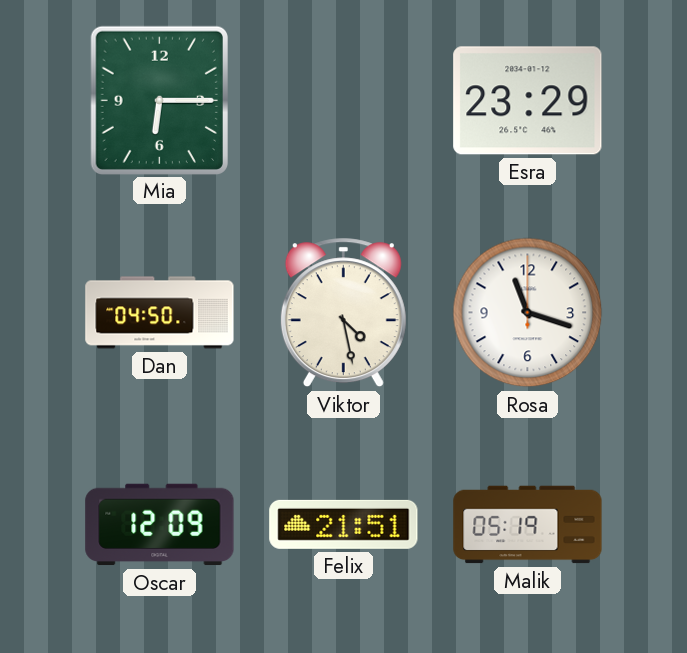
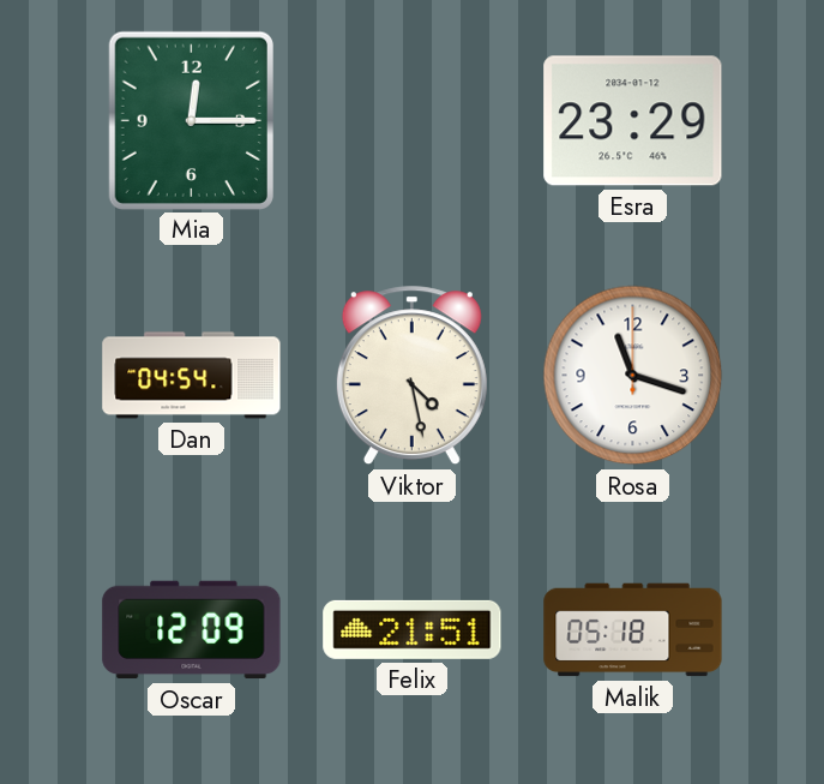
Mia: 6:15 -> 12:15 (191, 120)
Dan: 04:50 -> 04:54 (192, 376)
Malik: 05:19 -> 05:18 (633, 630)
